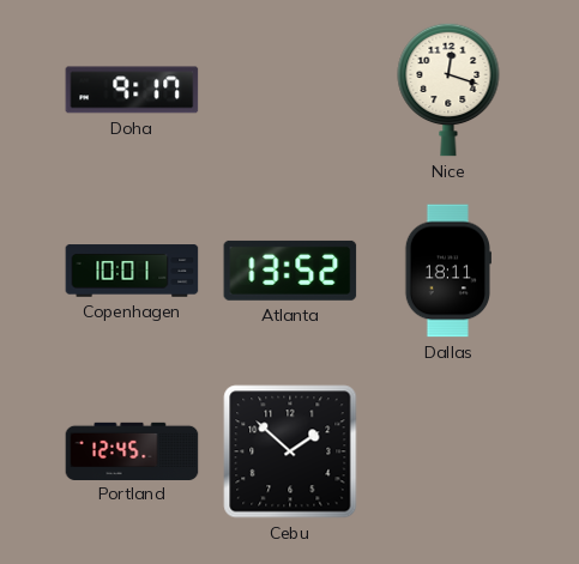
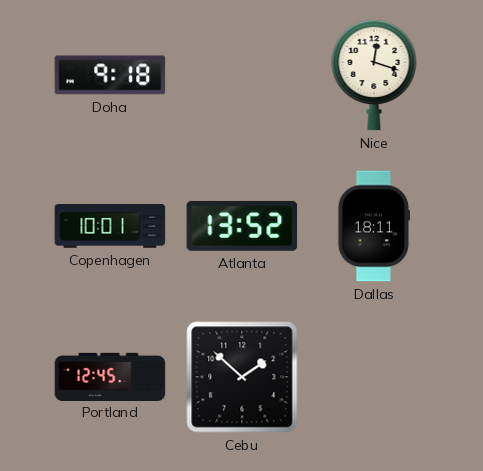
Doha: 9:17 -> 9:18 (110, 75)
